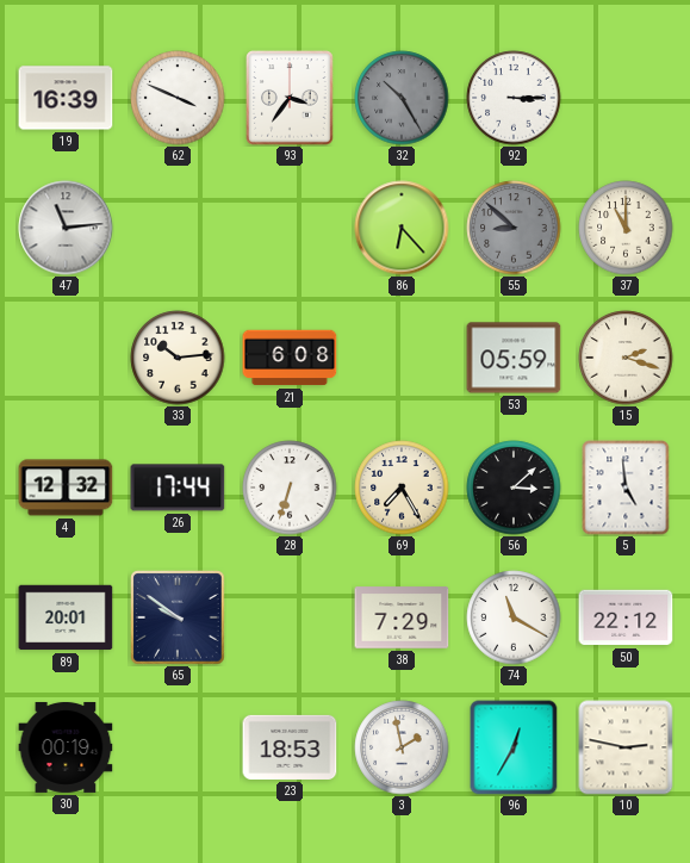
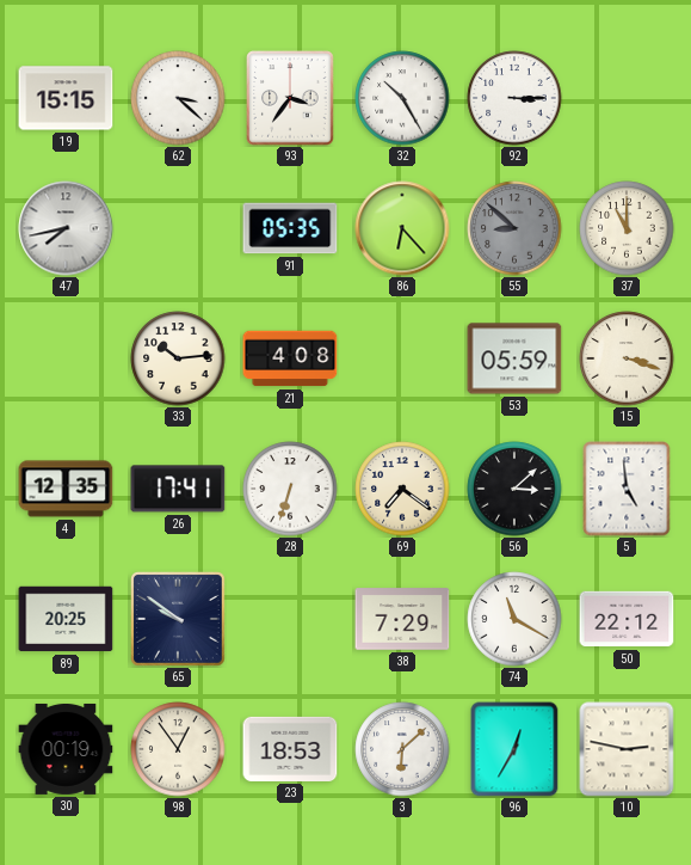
19: 16:39 -> 15:15 (66, 98)
62: 3:49 -> 3:22 (178, 98)
32 dial: grey -> white (402, 98)
47: 11:14 -> 7:43 (66, 228)
91: none -> 05:35 (290, 228)
21: 6:08 -> 4:08 (290, 358)
15: 2:18 -> 3:18 (627, 358)
4: 12:32 -> 12:35 (66, 489)
26: 17:44 -> 17:41 (178, 489)
69: 7:25 -> 7:21 (402, 489)
89: 20:01 -> 20:25 (66, 619)
98: none -> 12:54 (178, 749)
3: 1:58 -> 6:08 (402, 749)
